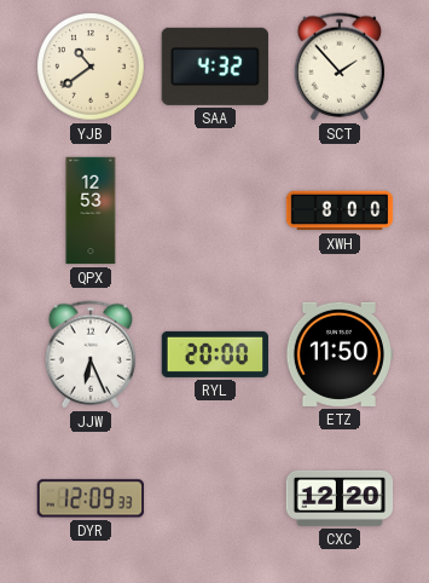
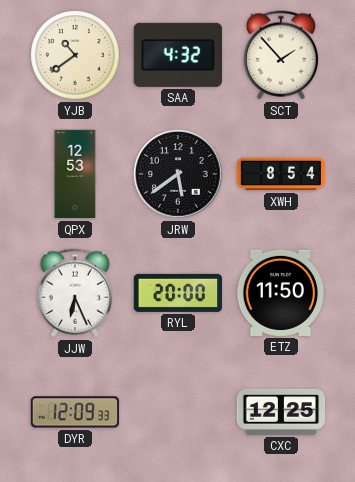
JRW: none -> 5:39 (178, 174)
XWH: 8:00 -> 8:54 (281, 174)
CXC: 12:20 -> 12:25 (281, 412)
